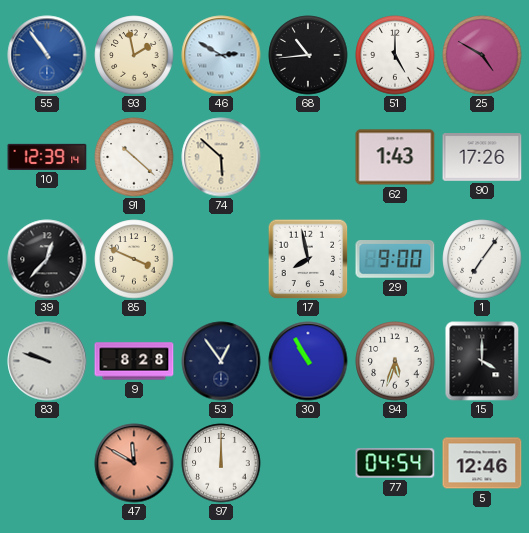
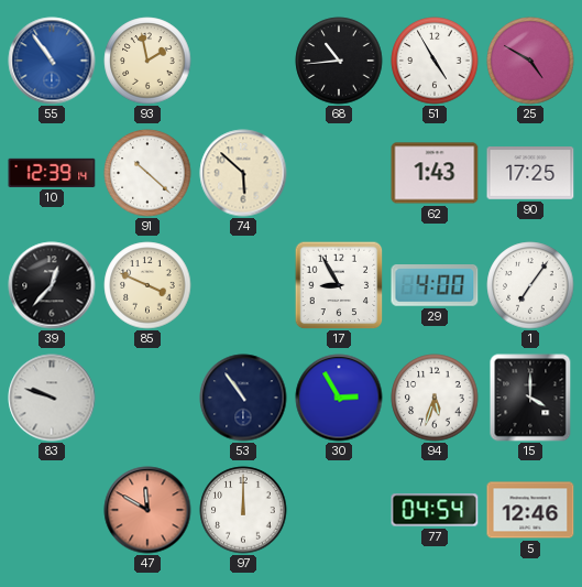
46: 2:50 -> none (221, 55)
51: 5:00 -> 4:55 (435, 61)
90: 17:26 -> 17:25 (530, 174)
17: 7:58 -> 8:55 (339, 285)
29: 9:00 -> 4:00 (435, 286)
9: 8:28 -> none (134, 361)
53: 12:54 -> 10:54 (243, 398)
30: 10:55 -> 2:55 (339, 398)
